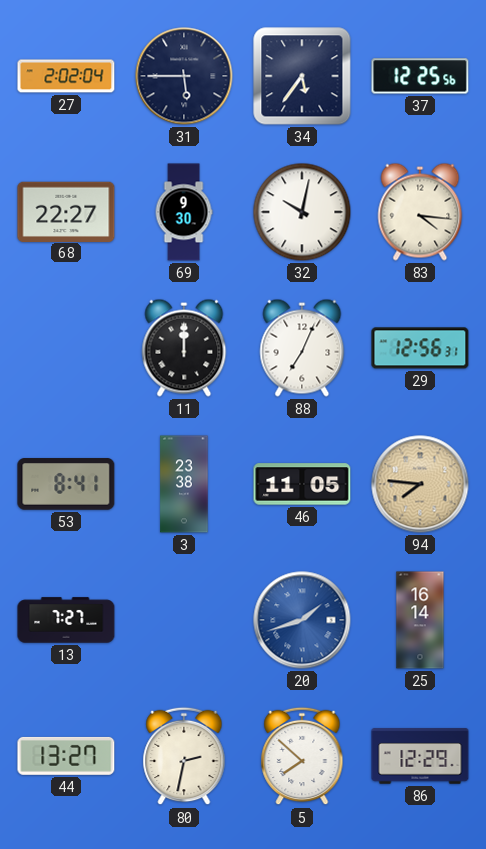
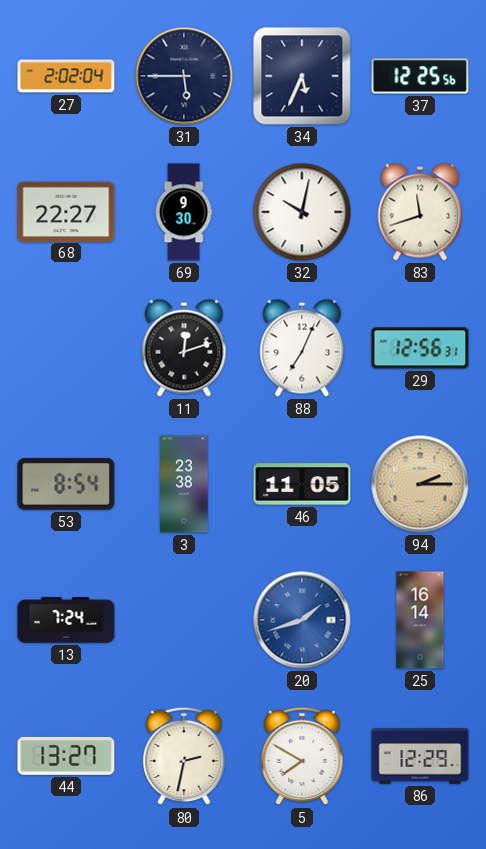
34: 5:36 -> 5:34 (302, 76)
83: 4:16 -> 11:42 (420, 212)
11: 12:00 -> 12:12 (184, 348)
53: 8:41 -> 8:54 (66, 484)
94: 7:46 -> 2:15 (420, 484)
13: 7:27 -> 7:24 (66, 620)
5: 7:52 -> 7:50 (302, 756)
